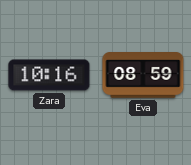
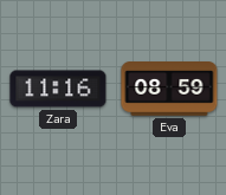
Zara: 10:16 -> 11:16 (58, 89)
